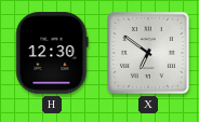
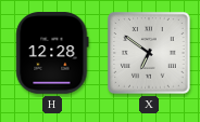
H: 12:30 -> 12:28 (52, 53)
